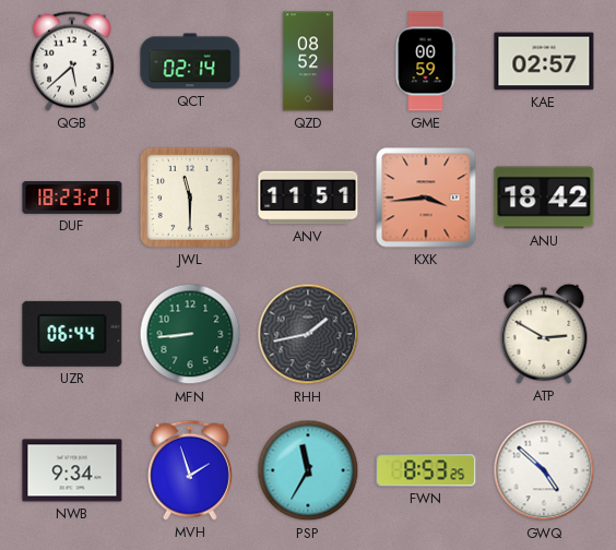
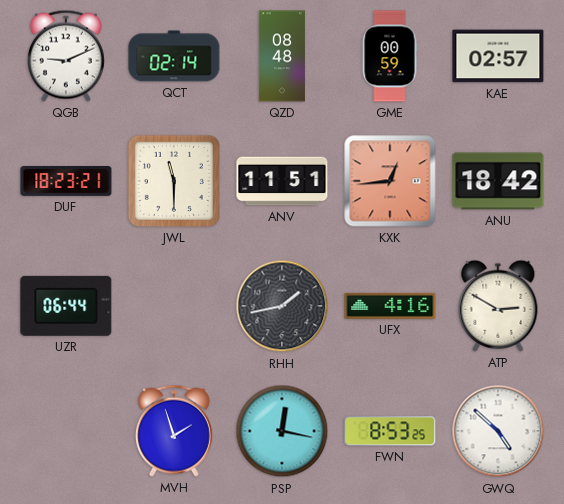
QGB: 5:38 -> 9:11 (66, 56)
QZD: 08:52 -> 08:48 (282, 56)
KXK: 3:44 -> 12:44 (390, 181)
MFN: 8:44 -> none (190, 334)
UFX: none -> 4:16 (390, 306)
NWB: 9:34 -> none (72, 470)
PSP: 11:35 -> 12:17 (282, 431)
